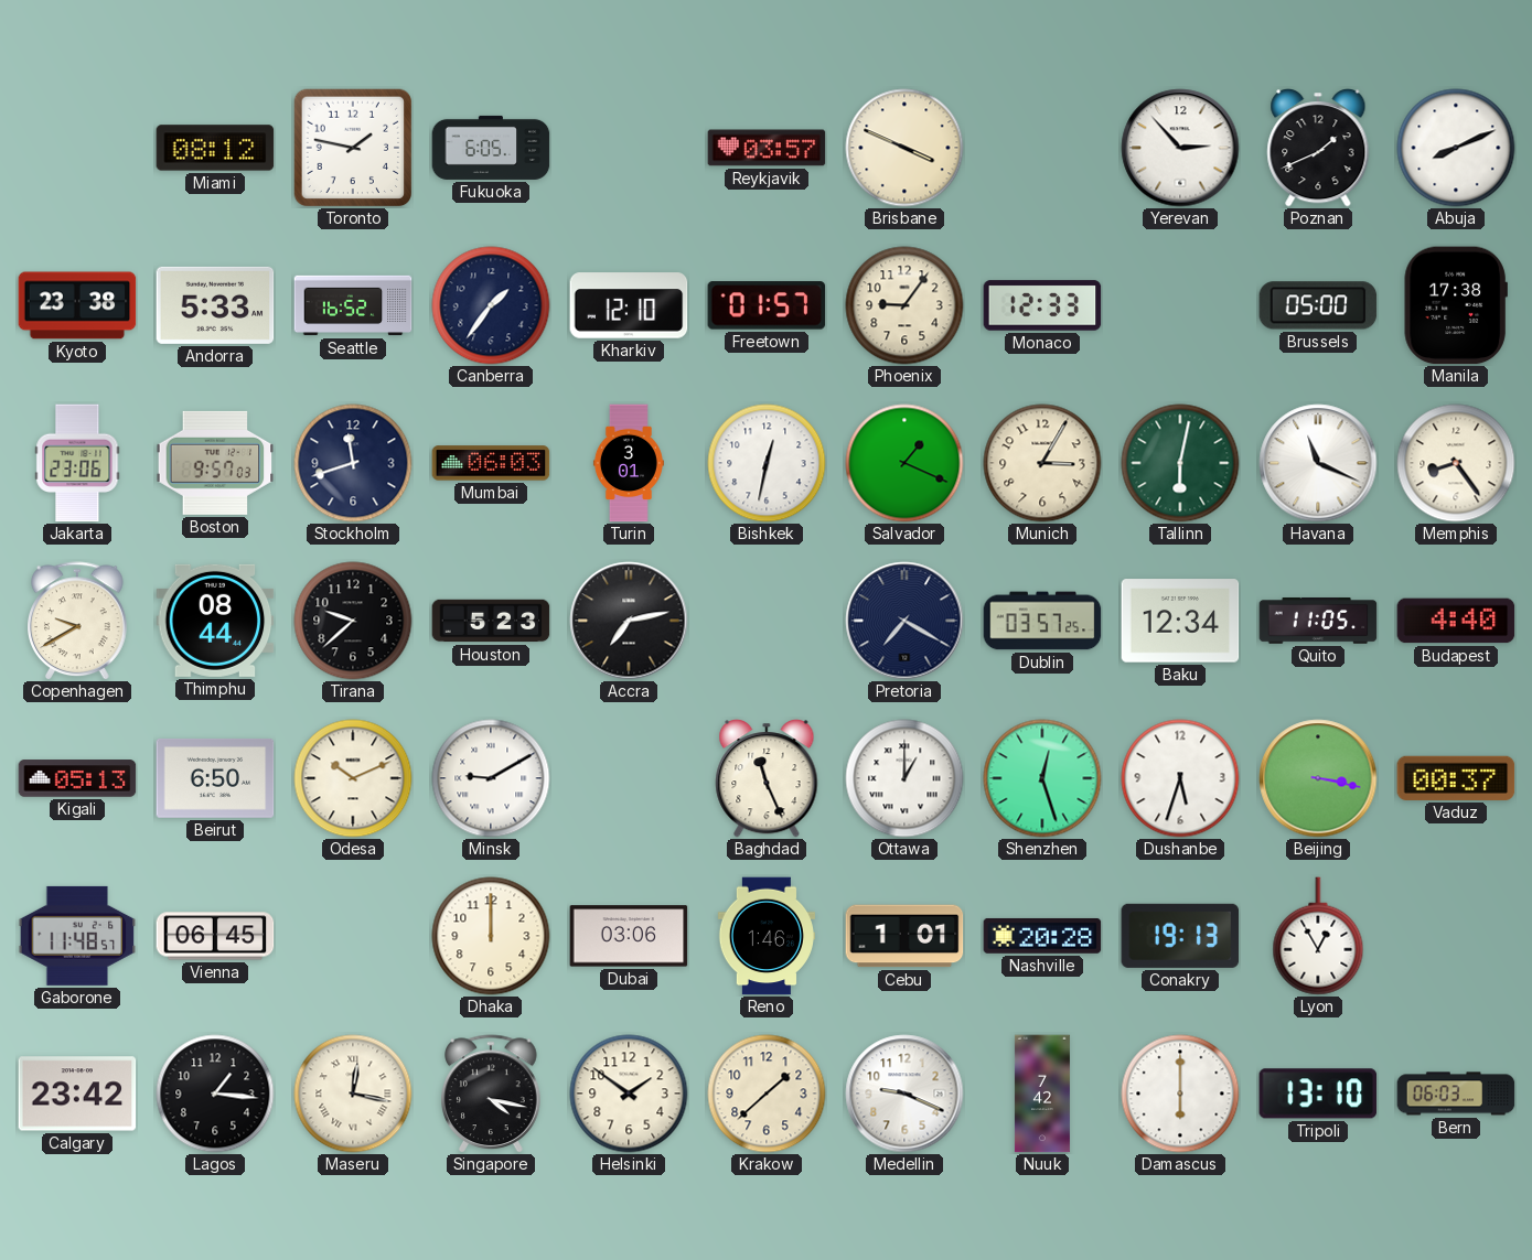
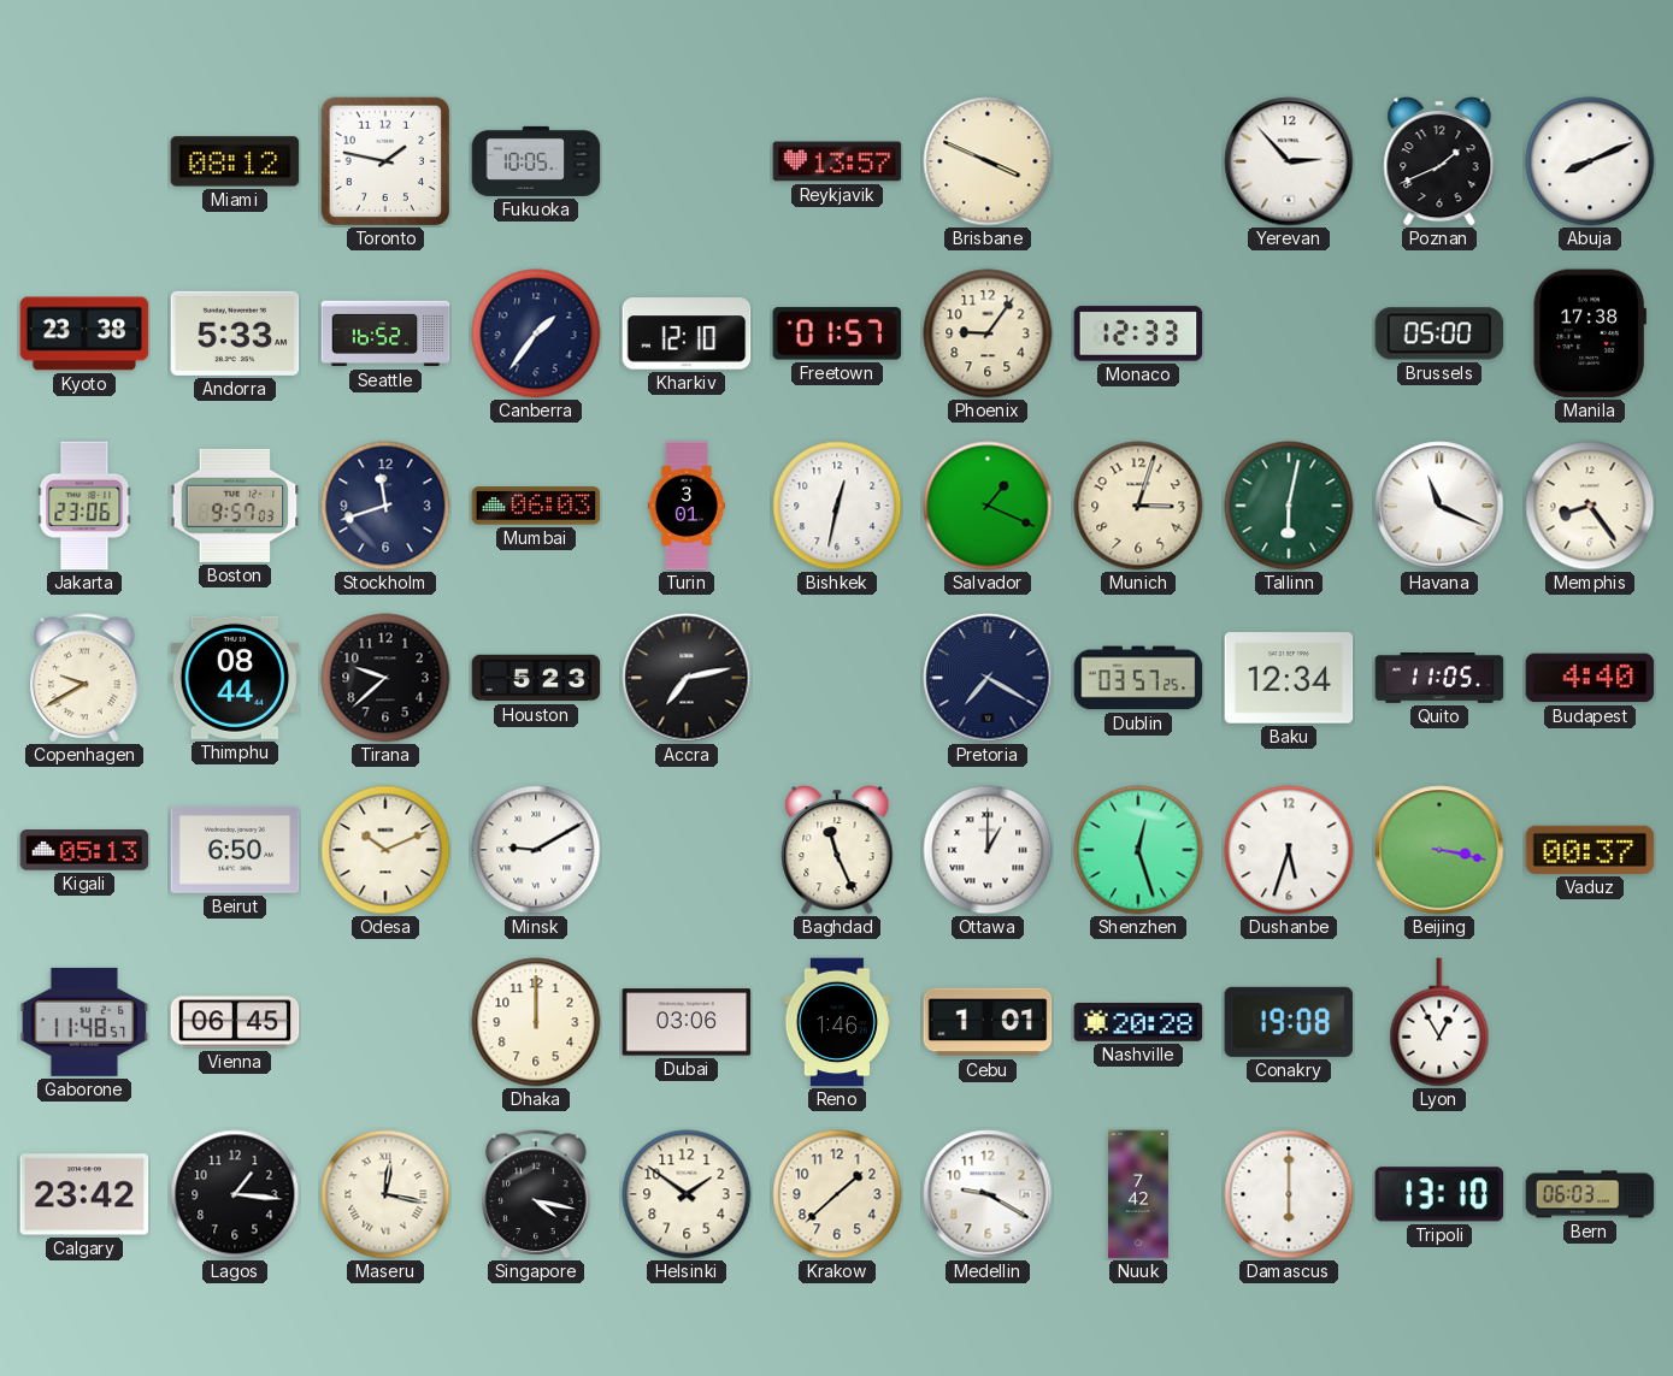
Fukuoka: 6:05 -> 10:05 (536, 161)
Reykjavik: 03:57 -> 13:57 (837, 161)
Munich: 3:05 -> 3:03 (1138, 506)
Conakry: 19:13 -> 19:08 (1289, 1022)
Medellin: 9:19 -> 9:20 (988, 1194)
